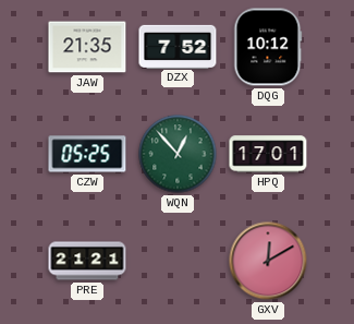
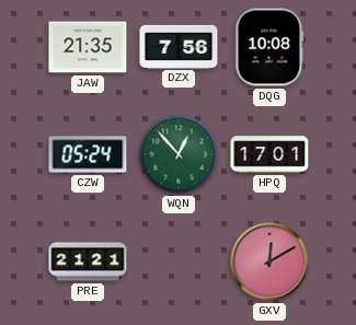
DZX: 7:52 -> 7:56 (179, 46)
DQG: 10:12 -> 10:08 (269, 47)
CZW: 05:25 -> 05:24 (88, 154)
